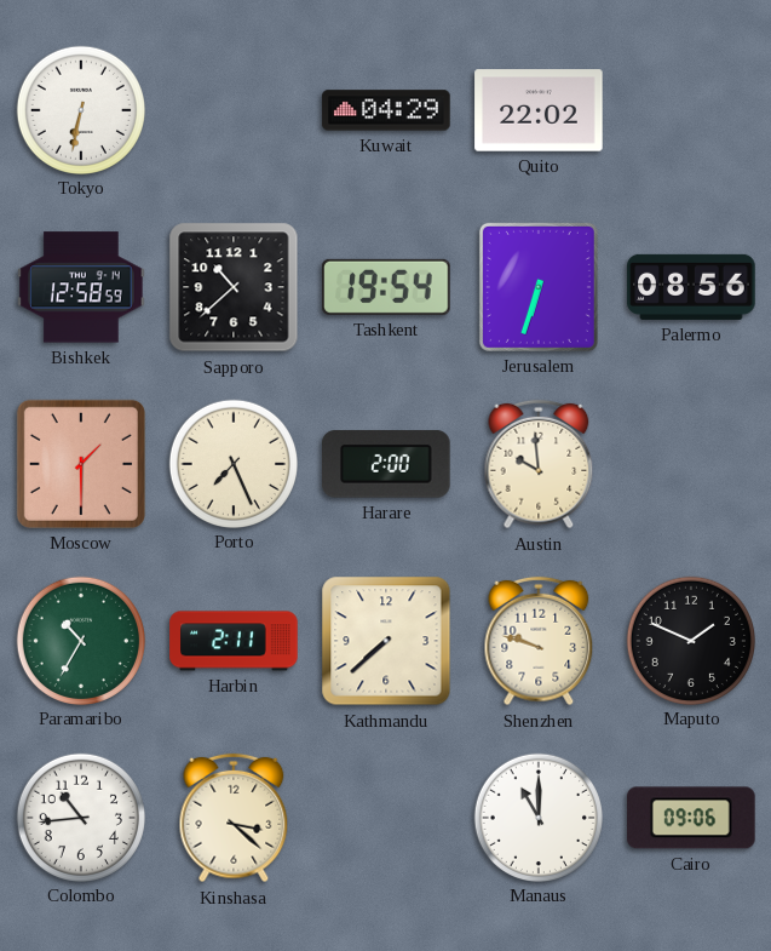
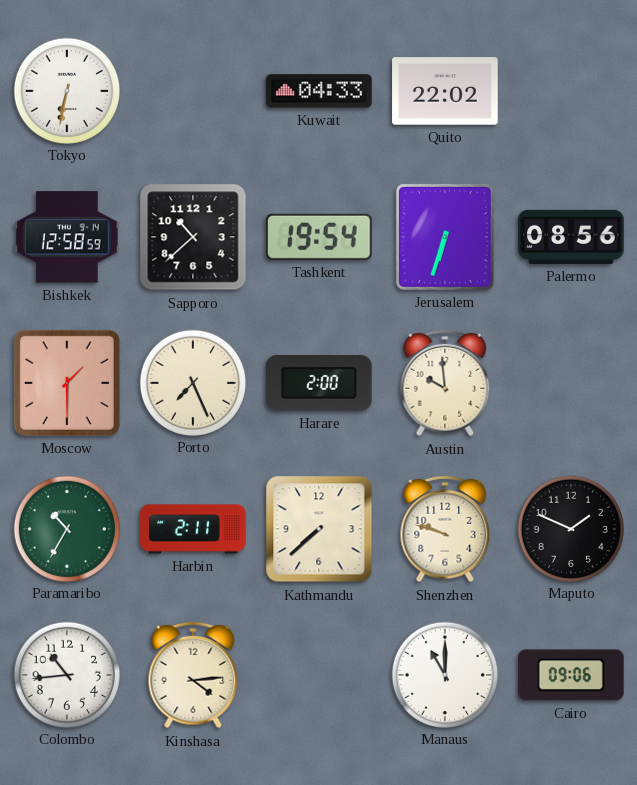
Kuwait: 04:29 -> 04:33 (319, 91)
Kinshasa: 3:22 -> 4:14 (193, 675)
